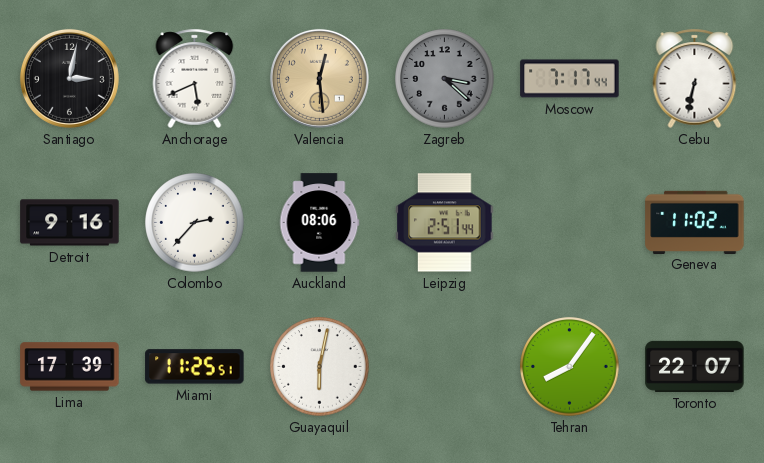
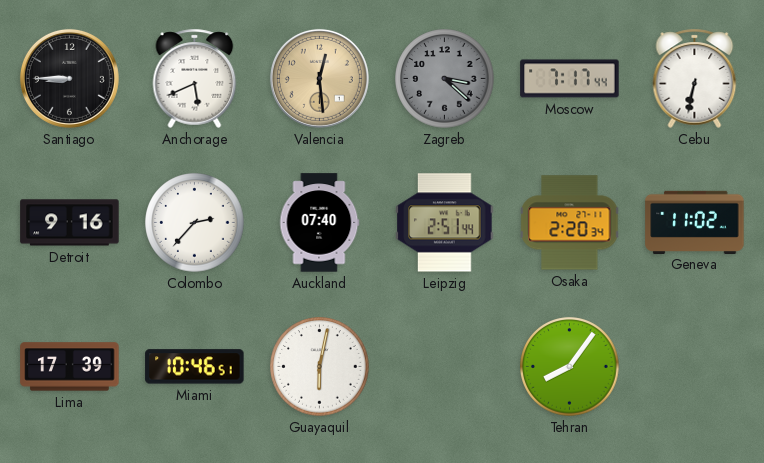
Santiago: 3:02 -> 8:45 (69, 78)
Auckland: 08:06 -> 07:40 (319, 223)
Osaka: none -> 2:20 (570, 223)
Miami: 11:25 -> 10:46 (195, 367)
Toronto: 22:07 -> none (695, 366)
